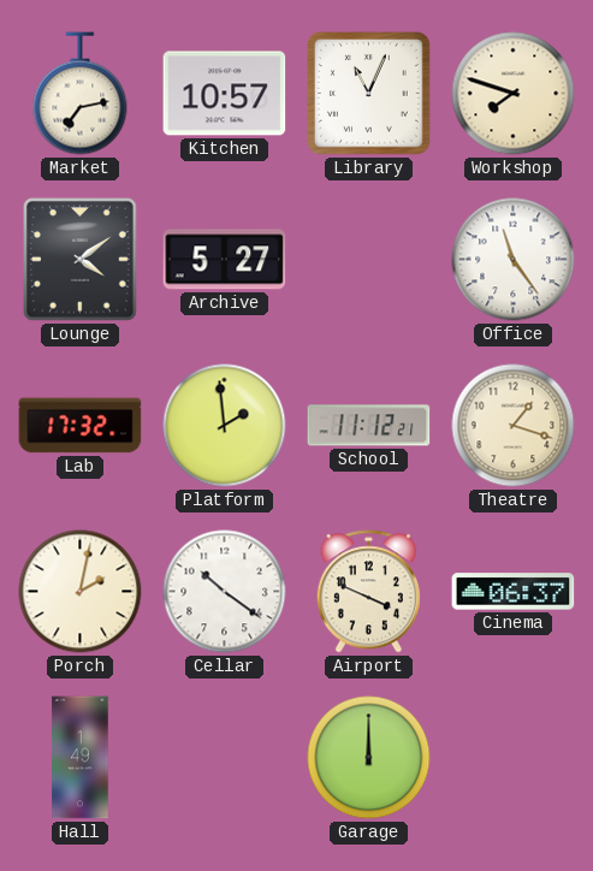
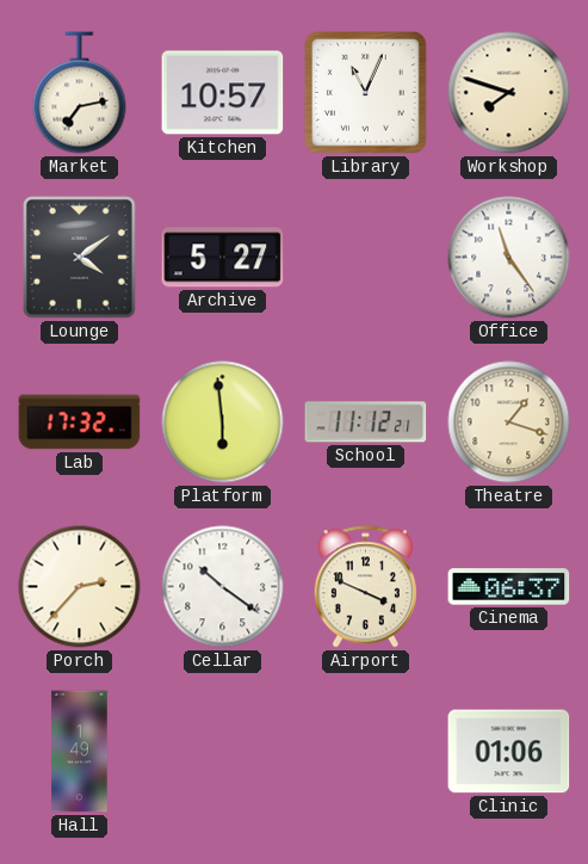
Platform: 1:59 -> 5:59 (223, 422)
Porch: 2:02 -> 2:37 (80, 587)
Garage: 12:00 -> none (369, 758)
Clinic: none -> 01:06 (509, 752)
